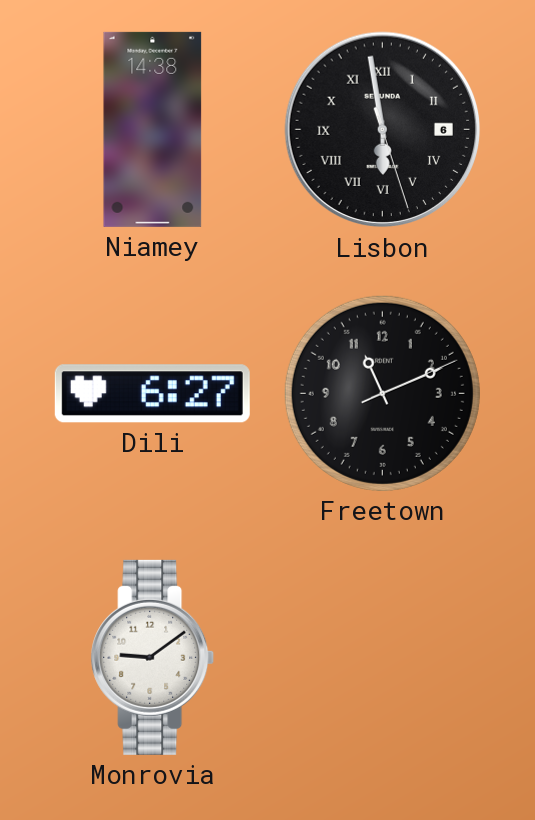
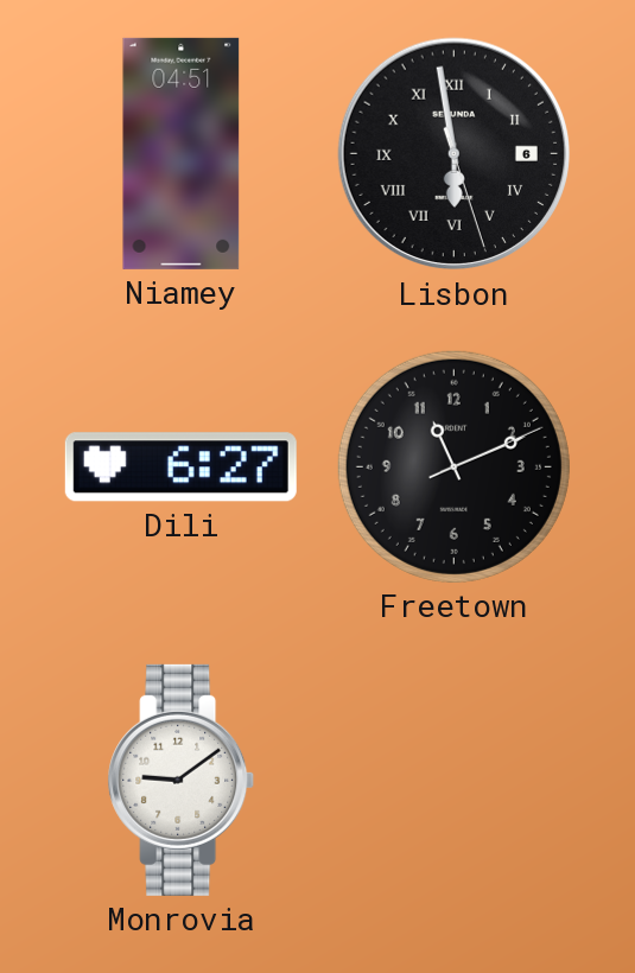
Niamey: 14:38 -> 04:51 (182, 153)
